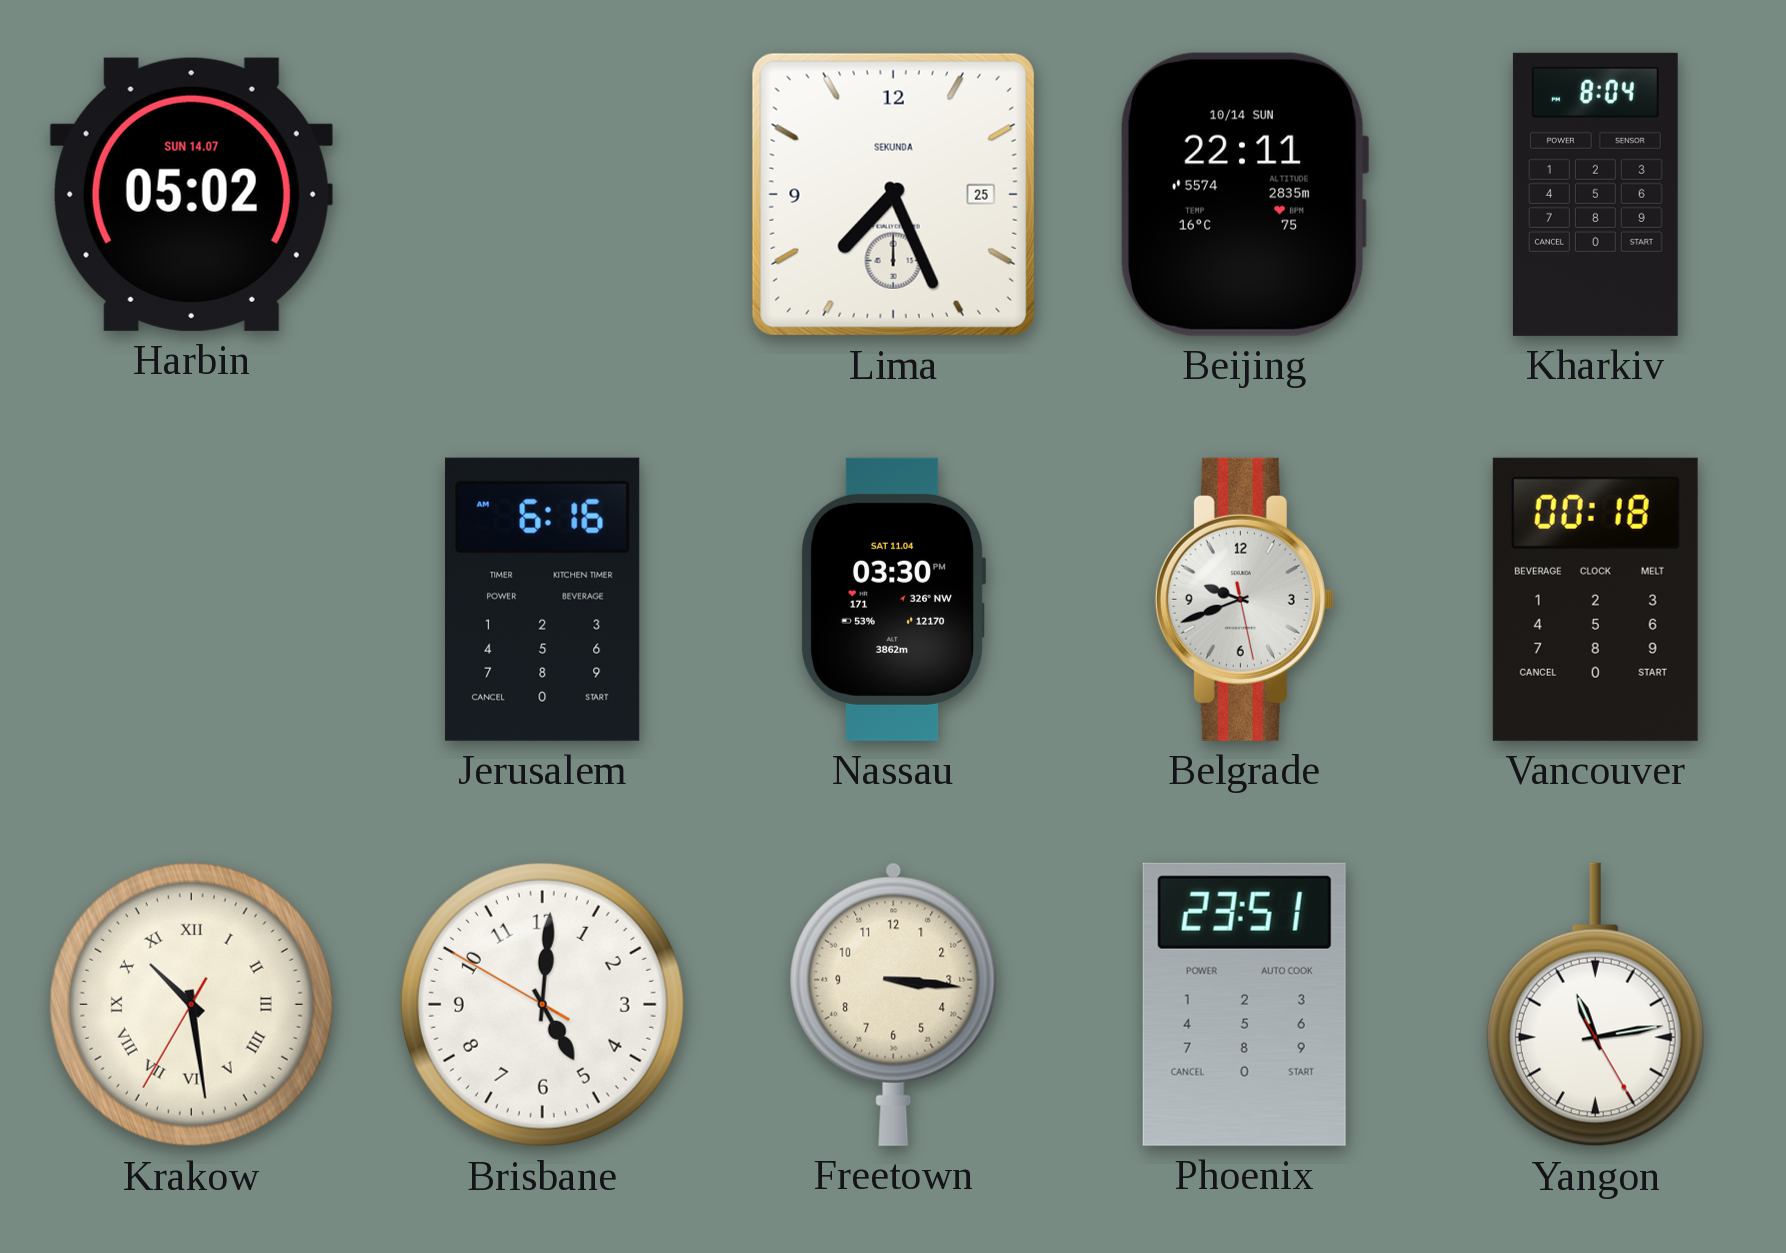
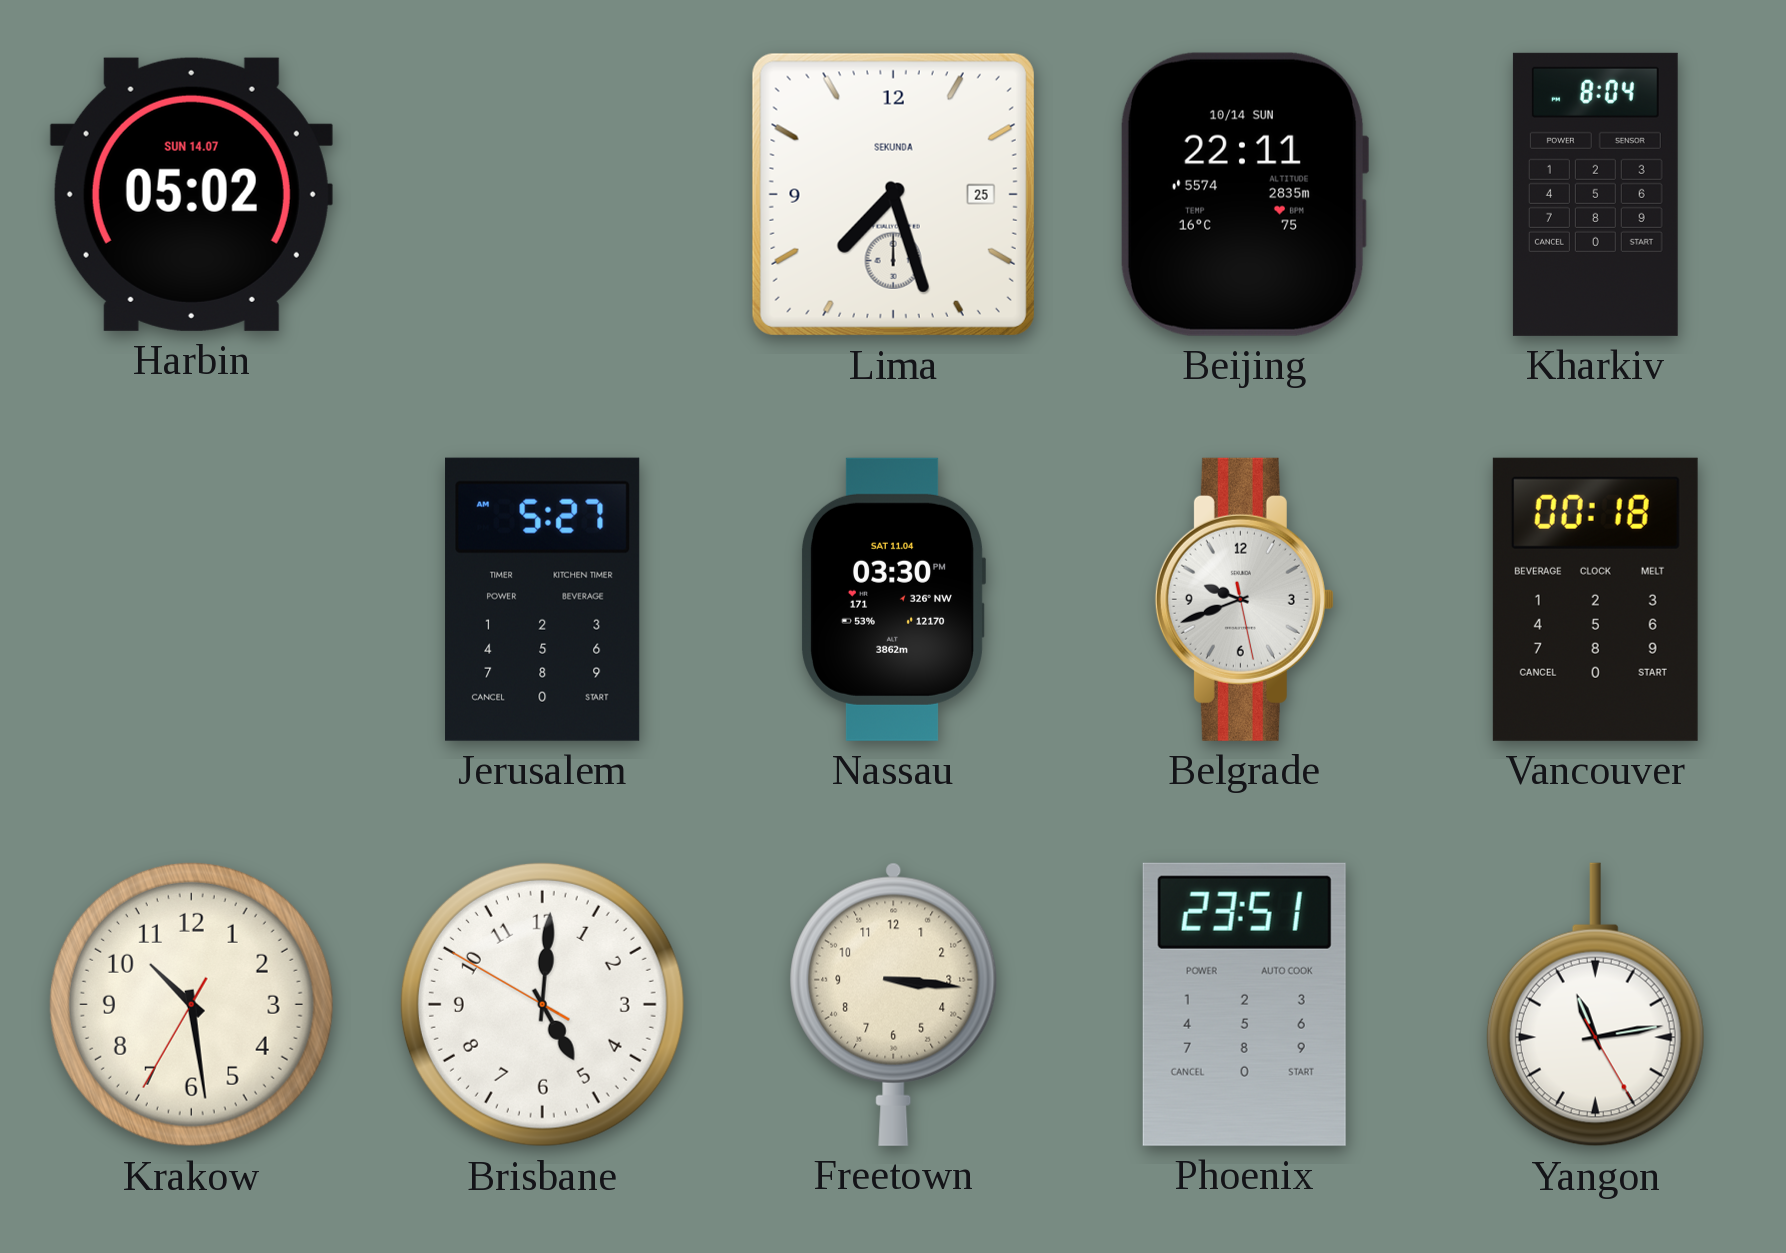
Lima: 7:26 -> 7:27 (893, 194)
Jerusalem: 6:16 -> 5:27 (543, 599)
Krakow numerals: Roman -> Arabic (191, 1004)
